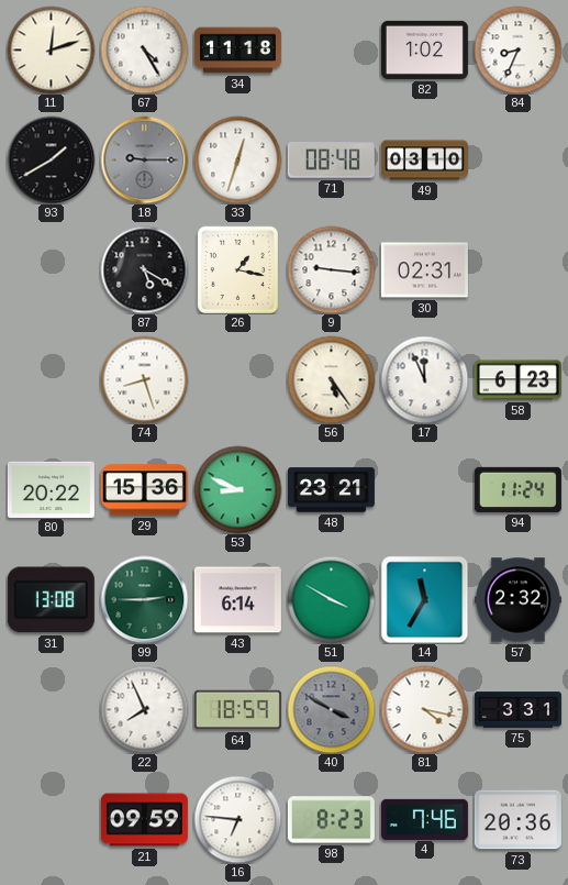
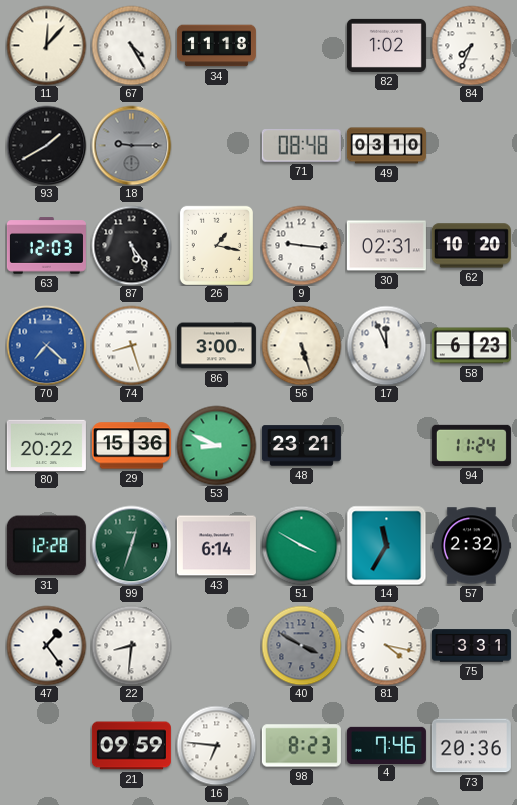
11: 12:12 -> 12:07 (46, 45)
84: 8:34 -> 7:34 (471, 45)
33: 12:33 -> none (237, 159)
63: none -> 12:03 (46, 246)
87: 5:20 -> 5:24 (131, 245)
62: none -> 10:20 (471, 246)
70: none -> 7:22 (46, 345)
86: none -> 3:00 (216, 346)
56: 5:24 -> 5:27 (301, 345)
31: 13:08 -> 12:28 (46, 546)
99: 2:45 -> 12:33 (131, 545)
47: none -> 1:24 (46, 645)
22: 7:56 -> 8:31 (131, 645)
64: 18:59 -> none (237, 710)
